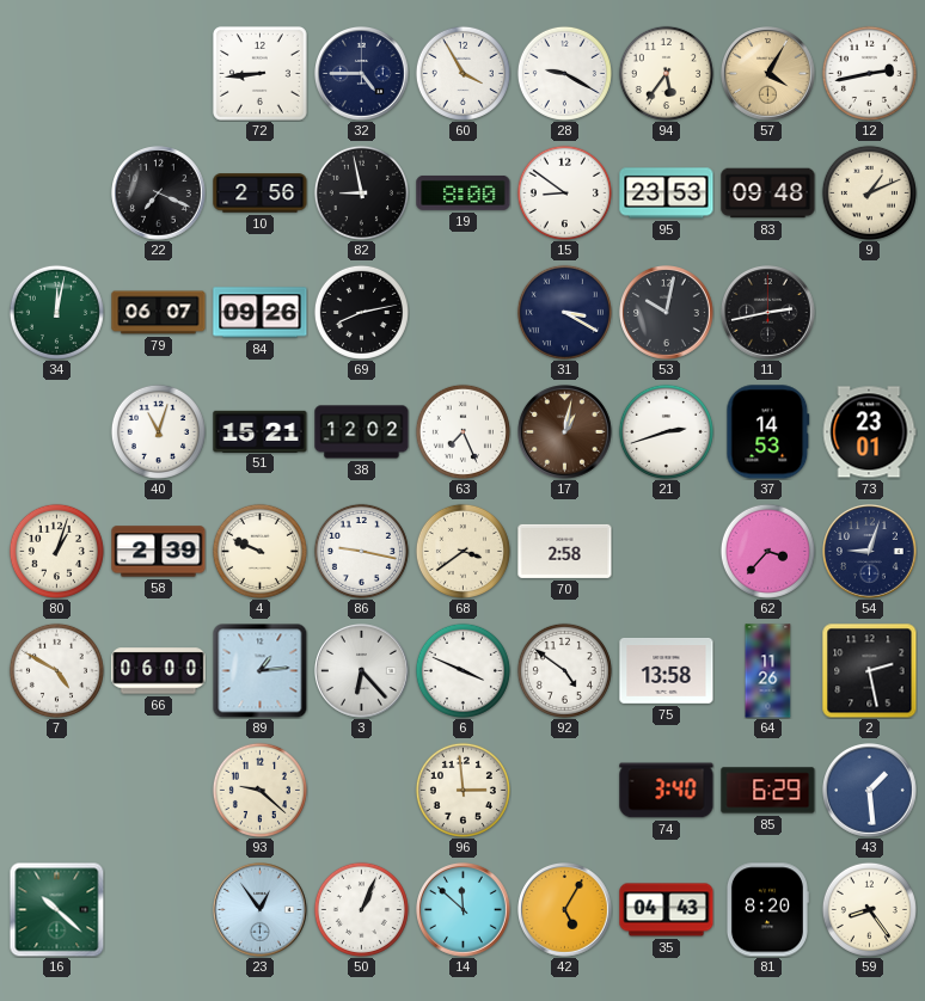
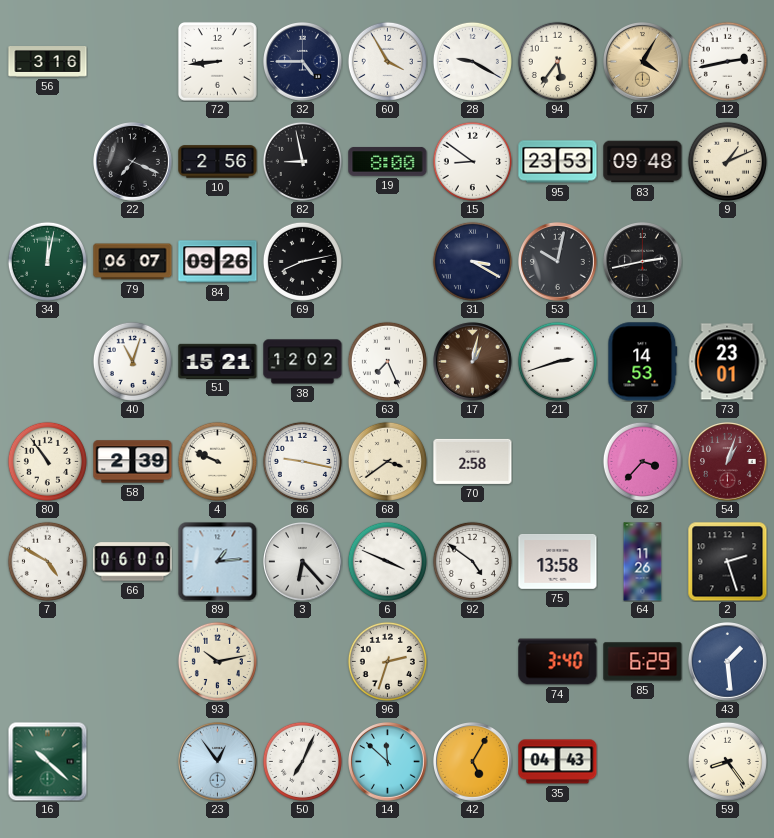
56: none -> 3:16 (48, 62)
80: 1:03 -> 10:54 (47, 461)
54: 9:03 -> 1:03 (728, 462)
54 dial: navy -> burgundy (728, 462)
2: 2:28 -> 2:27 (728, 562)
93: 9:22 -> 10:13 (217, 661)
96: 2:59 -> 2:33 (387, 661)
50: 1:04 -> 7:04 (302, 761)
81: 8:20 -> none (767, 910)
